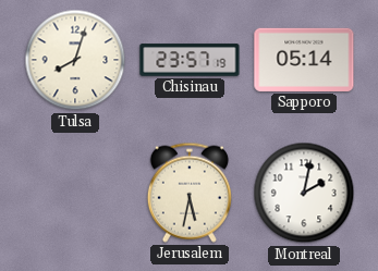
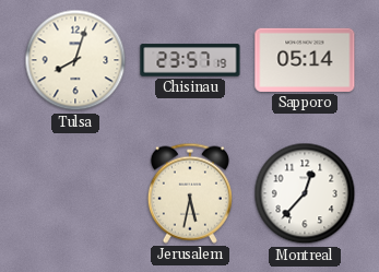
Montreal: 2:02 -> 12:37 (305, 193)
